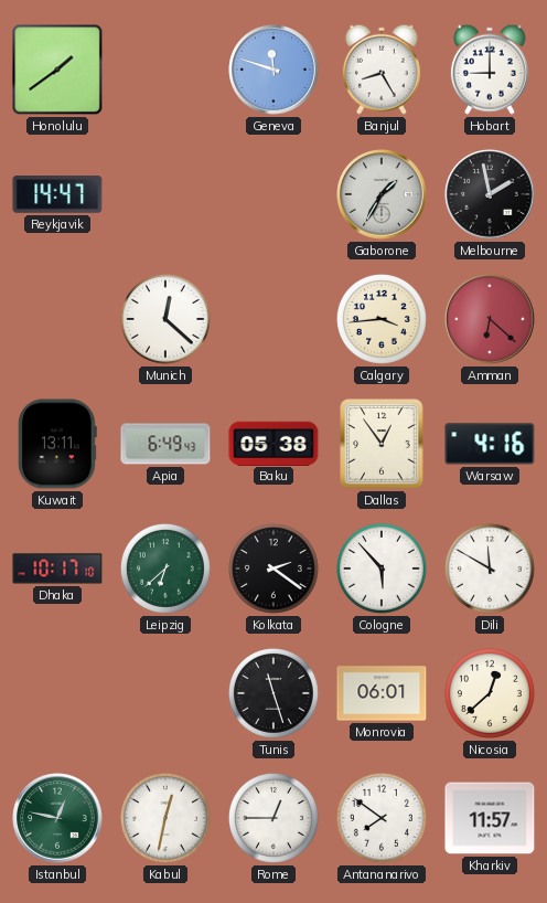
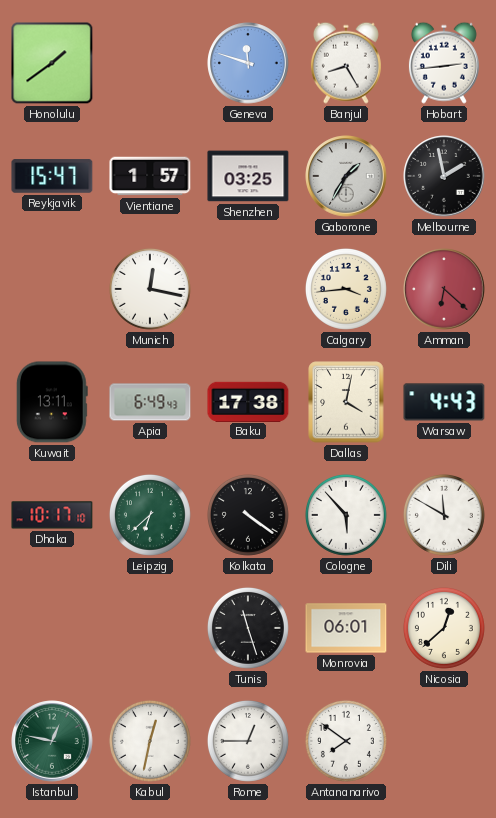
Hobart: 9:00 -> 2:44 (444, 63)
Reykjavik: 14:47 -> 15:47 (52, 176)
Vientiane: none -> 1:57 (150, 176)
Shenzhen: none -> 03:25 (248, 176)
Munich: 12:22 -> 12:17 (150, 289)
Baku: 05:38 -> 17:38 (248, 401)
Dallas: 12:54 -> 4:02 (346, 402)
Warsaw: 4:16 -> 4:43 (444, 402)
Kolkata: 2:21 -> 4:21 (248, 515)
Kharkiv: 11:57 -> none (490, 818)
